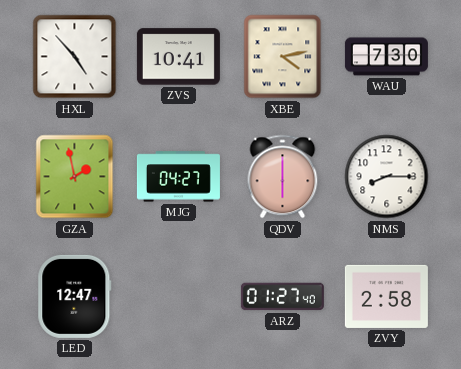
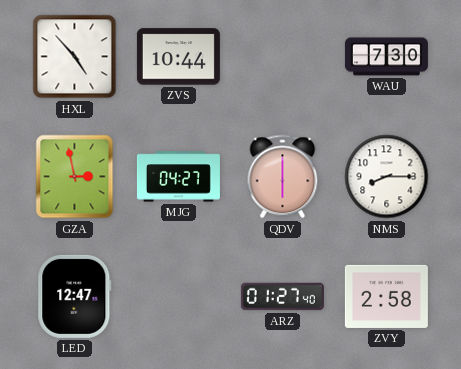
ZVS: 10:41 -> 10:44 (178, 57)
XBE: 4:13 -> none (283, 57)
GZA: 1:58 -> 2:58 (75, 177)
